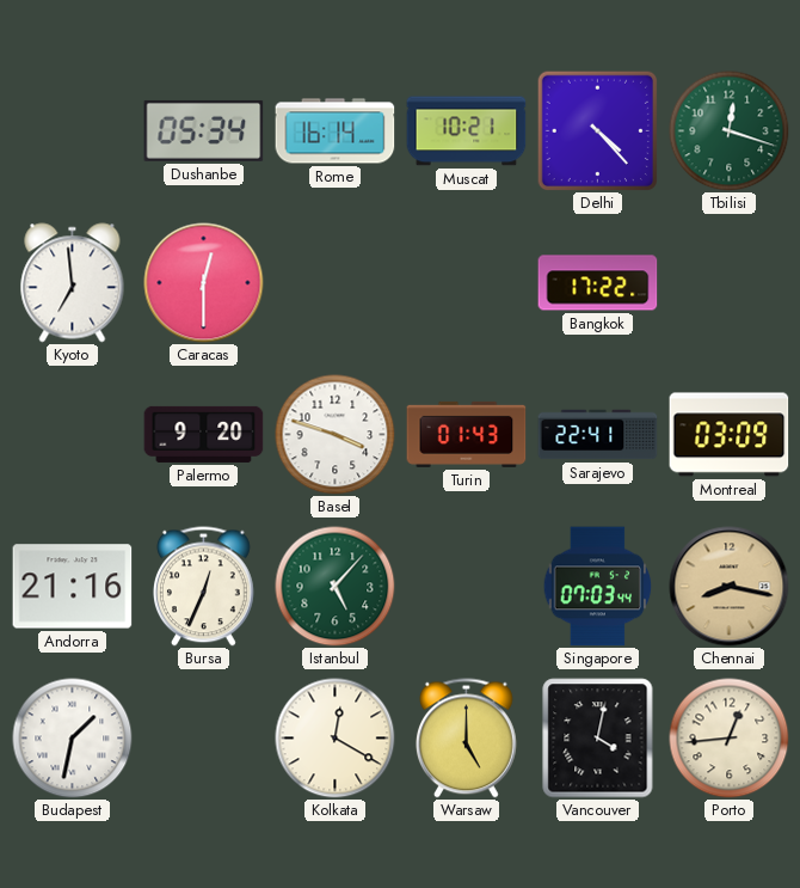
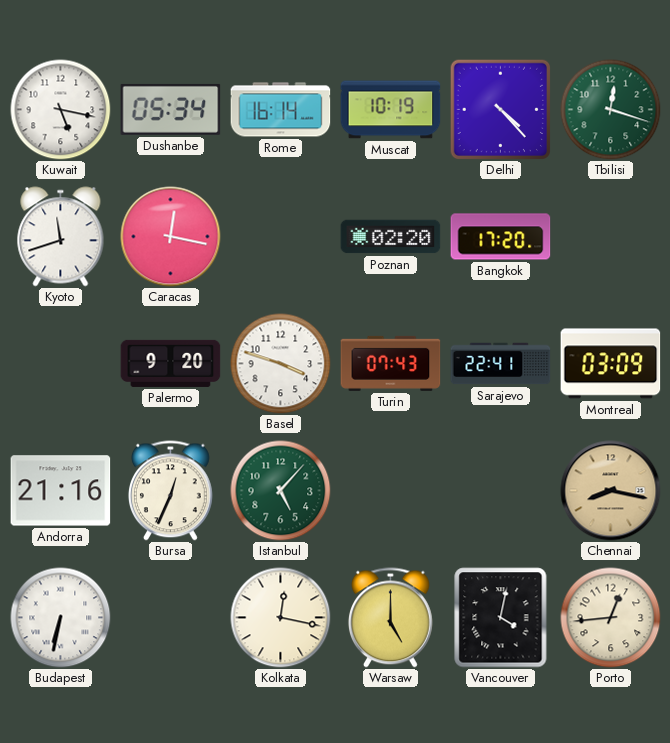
Kuwait: none -> 5:17 (61, 110)
Muscat: 10:21 -> 10:19 (391, 110)
Kyoto: 6:59 -> 11:42 (61, 237)
Caracas: 12:30 -> 12:17 (171, 237)
Poznan: none -> 02:20 (391, 237)
Bangkok: 17:22 -> 17:20 (501, 237)
Turin: 01:43 -> 07:43 (391, 363)
Singapore: 07:03 -> none (598, 587)
Budapest: 1:32 -> 6:32 (61, 618)
Kolkata: 12:20 -> 12:17 (281, 618)
